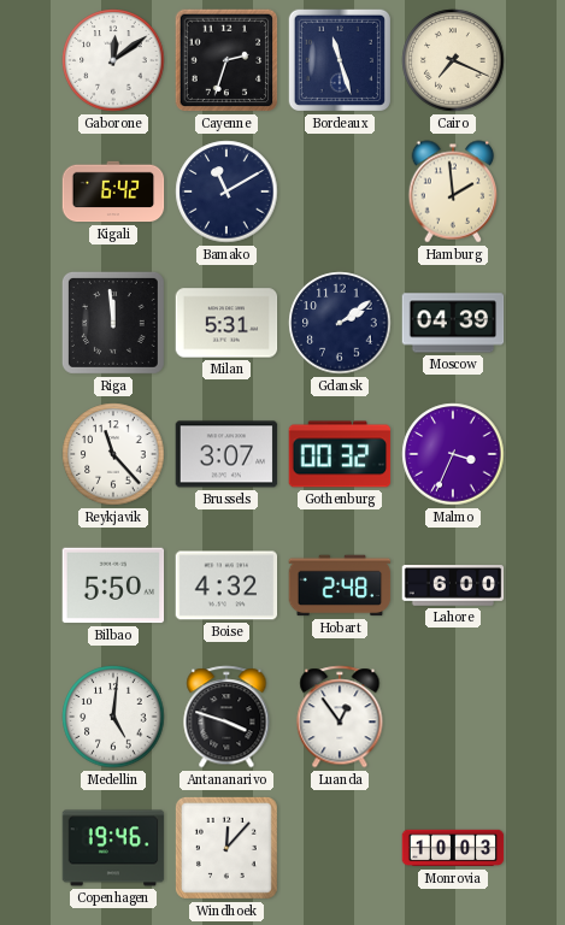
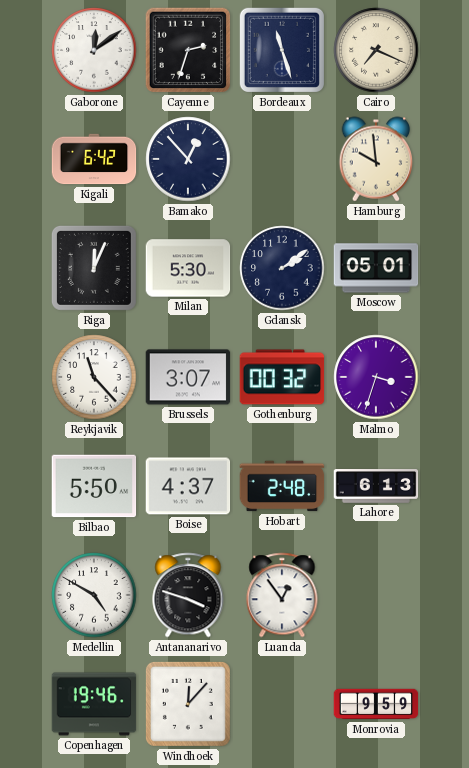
Bamako: 11:10 -> 12:53 (188, 159)
Hamburg: 1:59 -> 9:59 (376, 159)
Riga: 11:59 -> 12:04 (94, 268)
Milan: 5:31 -> 5:30 (188, 268)
Moscow: 04:39 -> 05:01 (376, 268)
Malmo: 3:34 -> 3:33 (376, 377)
Boise: 4:32 -> 4:37 (188, 486)
Lahore: 6:00 -> 6:13 (376, 486)
Medellin: 5:01 -> 4:50 (94, 595)
Monrovia: 10:03 -> 9:59 (376, 704)
